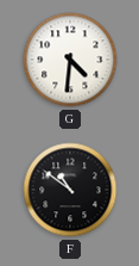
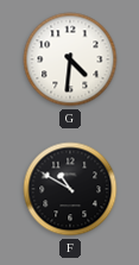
F: 10:51 -> 10:50 (70, 189)
